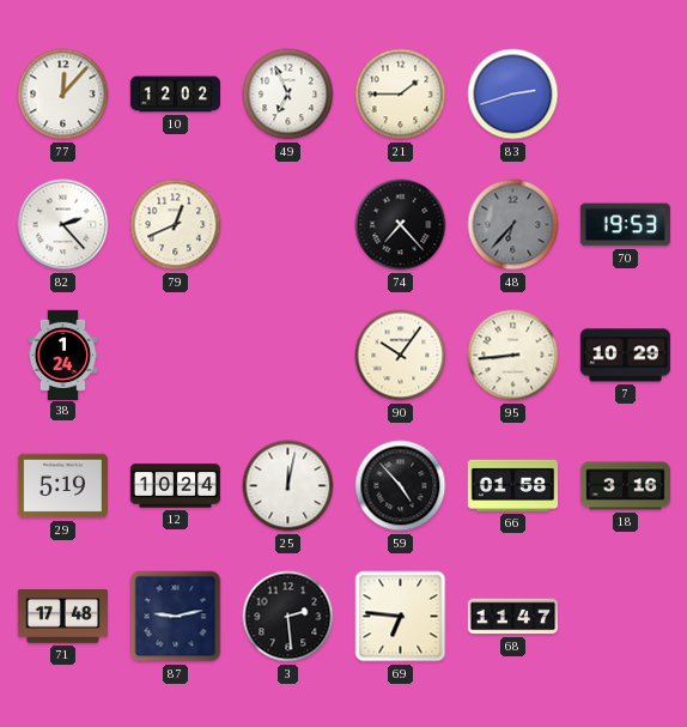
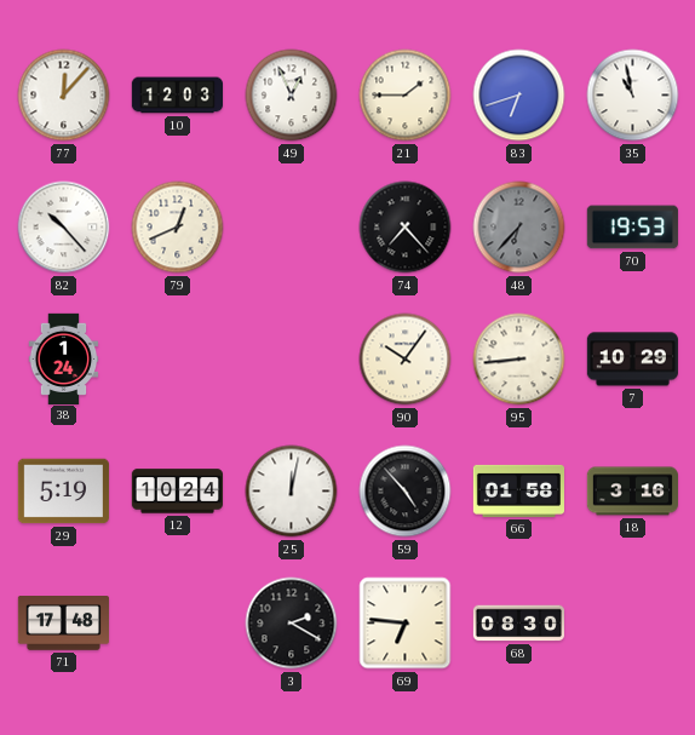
10: 12:02 -> 12:03 (177, 96)
49: 6:56 -> 12:56 (292, 96)
83: 2:42 -> 6:42 (519, 96)
35: none -> 10:58 (633, 96)
82: 2:23 -> 10:23 (64, 228)
87: 9:13 -> none (176, 617)
3: 2:29 -> 2:20 (292, 624)
68: 11:47 -> 08:30 (518, 624)
